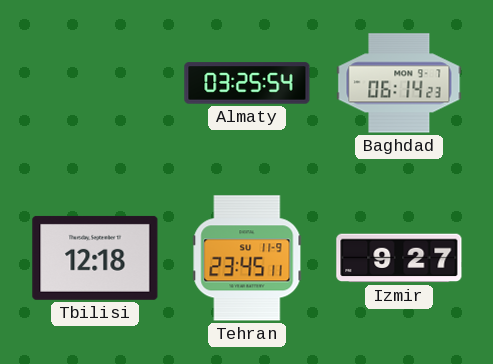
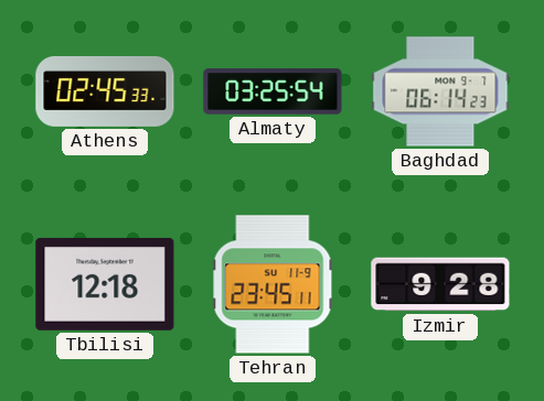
Athens: none -> 02:45 (105, 91)
Izmir: 9:27 -> 9:28 (440, 284)
